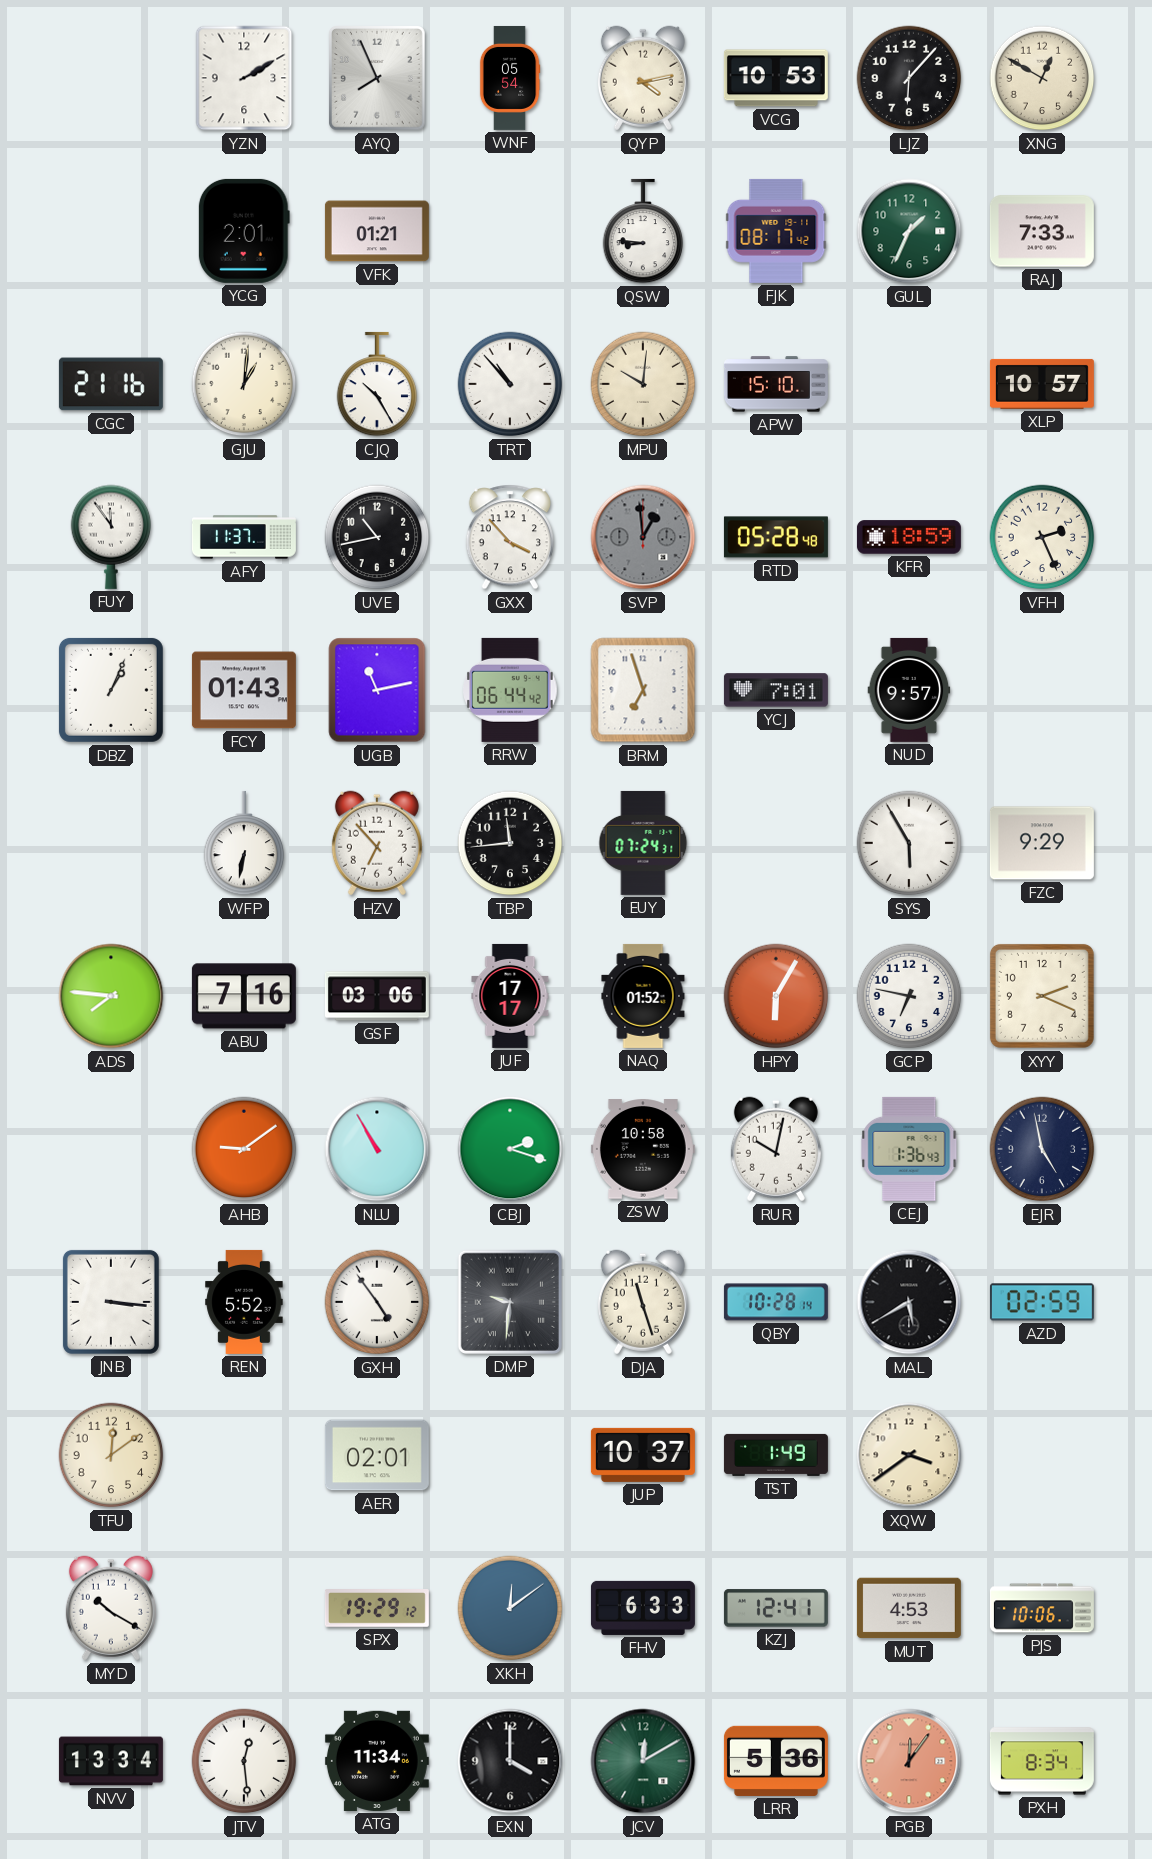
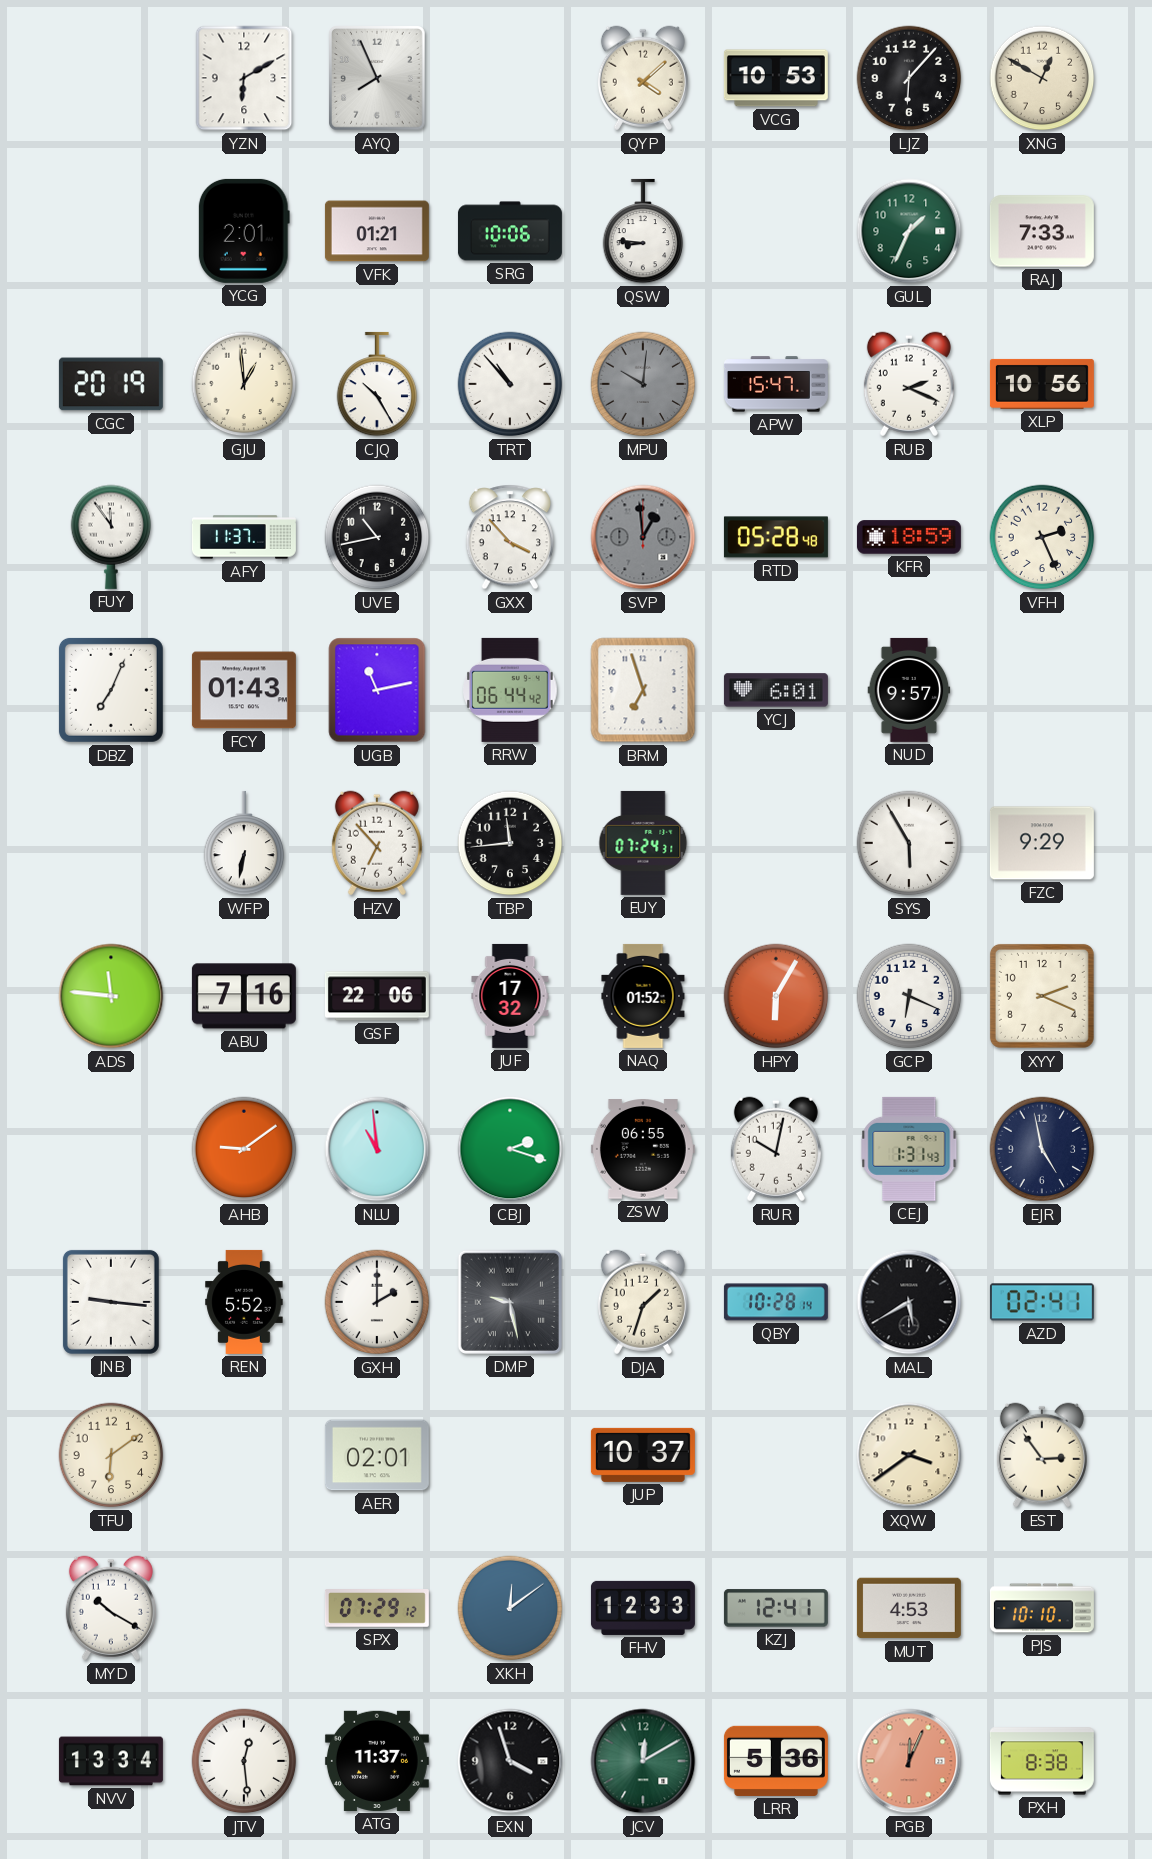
YZN: 2:10 -> 6:10 (244, 78)
WNF: 05:54 -> none (510, 78)
QYP: 4:13 -> 4:08 (643, 78)
SRG: none -> 10:06 (510, 231)
FJK: 08:17 -> none (776, 231)
CGC: 21:16 -> 20:19 (111, 384)
GJU: 1:01 -> 12:59 (244, 384)
MPU dial: cream -> grey (643, 384)
APW: 15:10 -> 15:47 (776, 384)
RUB: none -> 2:19 (909, 384)
XLP: 10:57 -> 10:56 (1042, 384)
DBZ: 1:04 -> 7:04 (111, 690)
YCJ: 7:01 -> 6:01 (776, 690)
ADS: 7:46 -> 11:46 (111, 996)
GSF: 03:06 -> 22:06 (377, 996)
JUF: 17:17 -> 17:32 (510, 996)
GCP: 6:47 -> 6:19 (909, 996)
NLU: 10:55 -> 10:59 (377, 1149)
ZSW: 10:58 -> 06:55 (643, 1149)
CEJ: 1:36 -> 1:31 (909, 1149)
JNB: 3:16 -> 9:16 (111, 1302)
GXH: 4:54 -> 2:00 (377, 1302)
DMP: 9:31 -> 9:28 (510, 1302)
DJA: 11:27 -> 1:33 (643, 1302)
AZD: 02:59 -> 02:41 (1042, 1302)
TFU: 12:09 -> 6:09 (111, 1455)
TST: 1:49 -> none (776, 1455)
EST: none -> 2:54 (1042, 1455)
SPX: 19:29 -> 07:29 (377, 1609)
FHV: 6:33 -> 12:33 (643, 1608)
PJS: 10:06 -> 10:10 (1042, 1608)
ATG: 11:34 -> 11:37 (377, 1761)
EXN: 4:00 -> 3:57 (510, 1761)
PGB: 12:06 -> 12:04 (909, 1761)
PXH: 8:34 -> 8:38 (1042, 1761)
